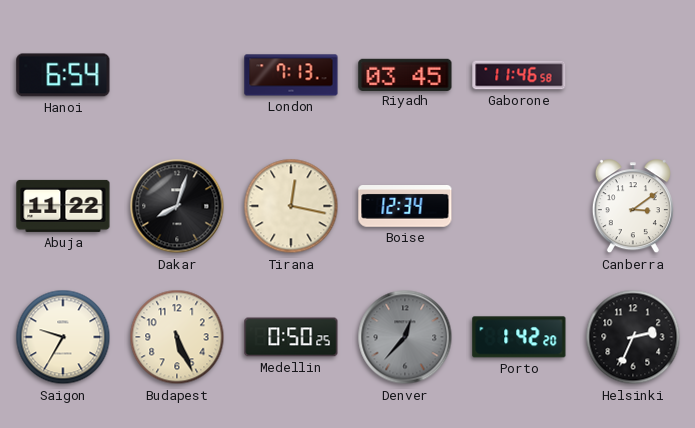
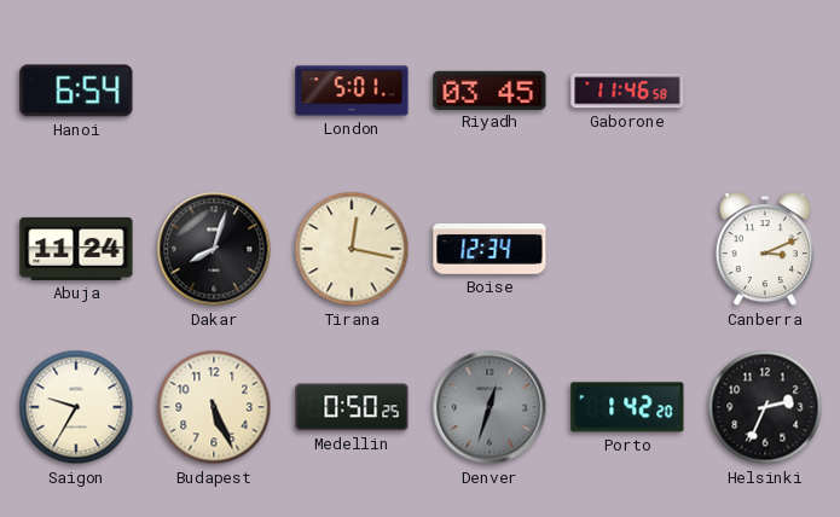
London: 7:13 -> 5:01 (352, 91)
Abuja: 11:22 -> 11:24 (76, 249)
Canberra: 3:09 -> 3:11 (765, 250)
Denver: 12:37 -> 12:33 (489, 407)
